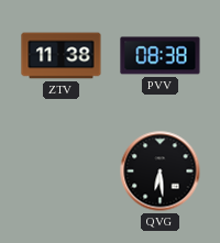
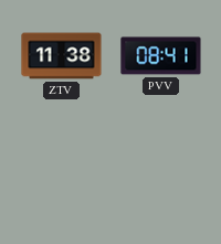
PVV: 08:38 -> 08:41 (161, 56)
QVG: 6:29 -> none (161, 172)
